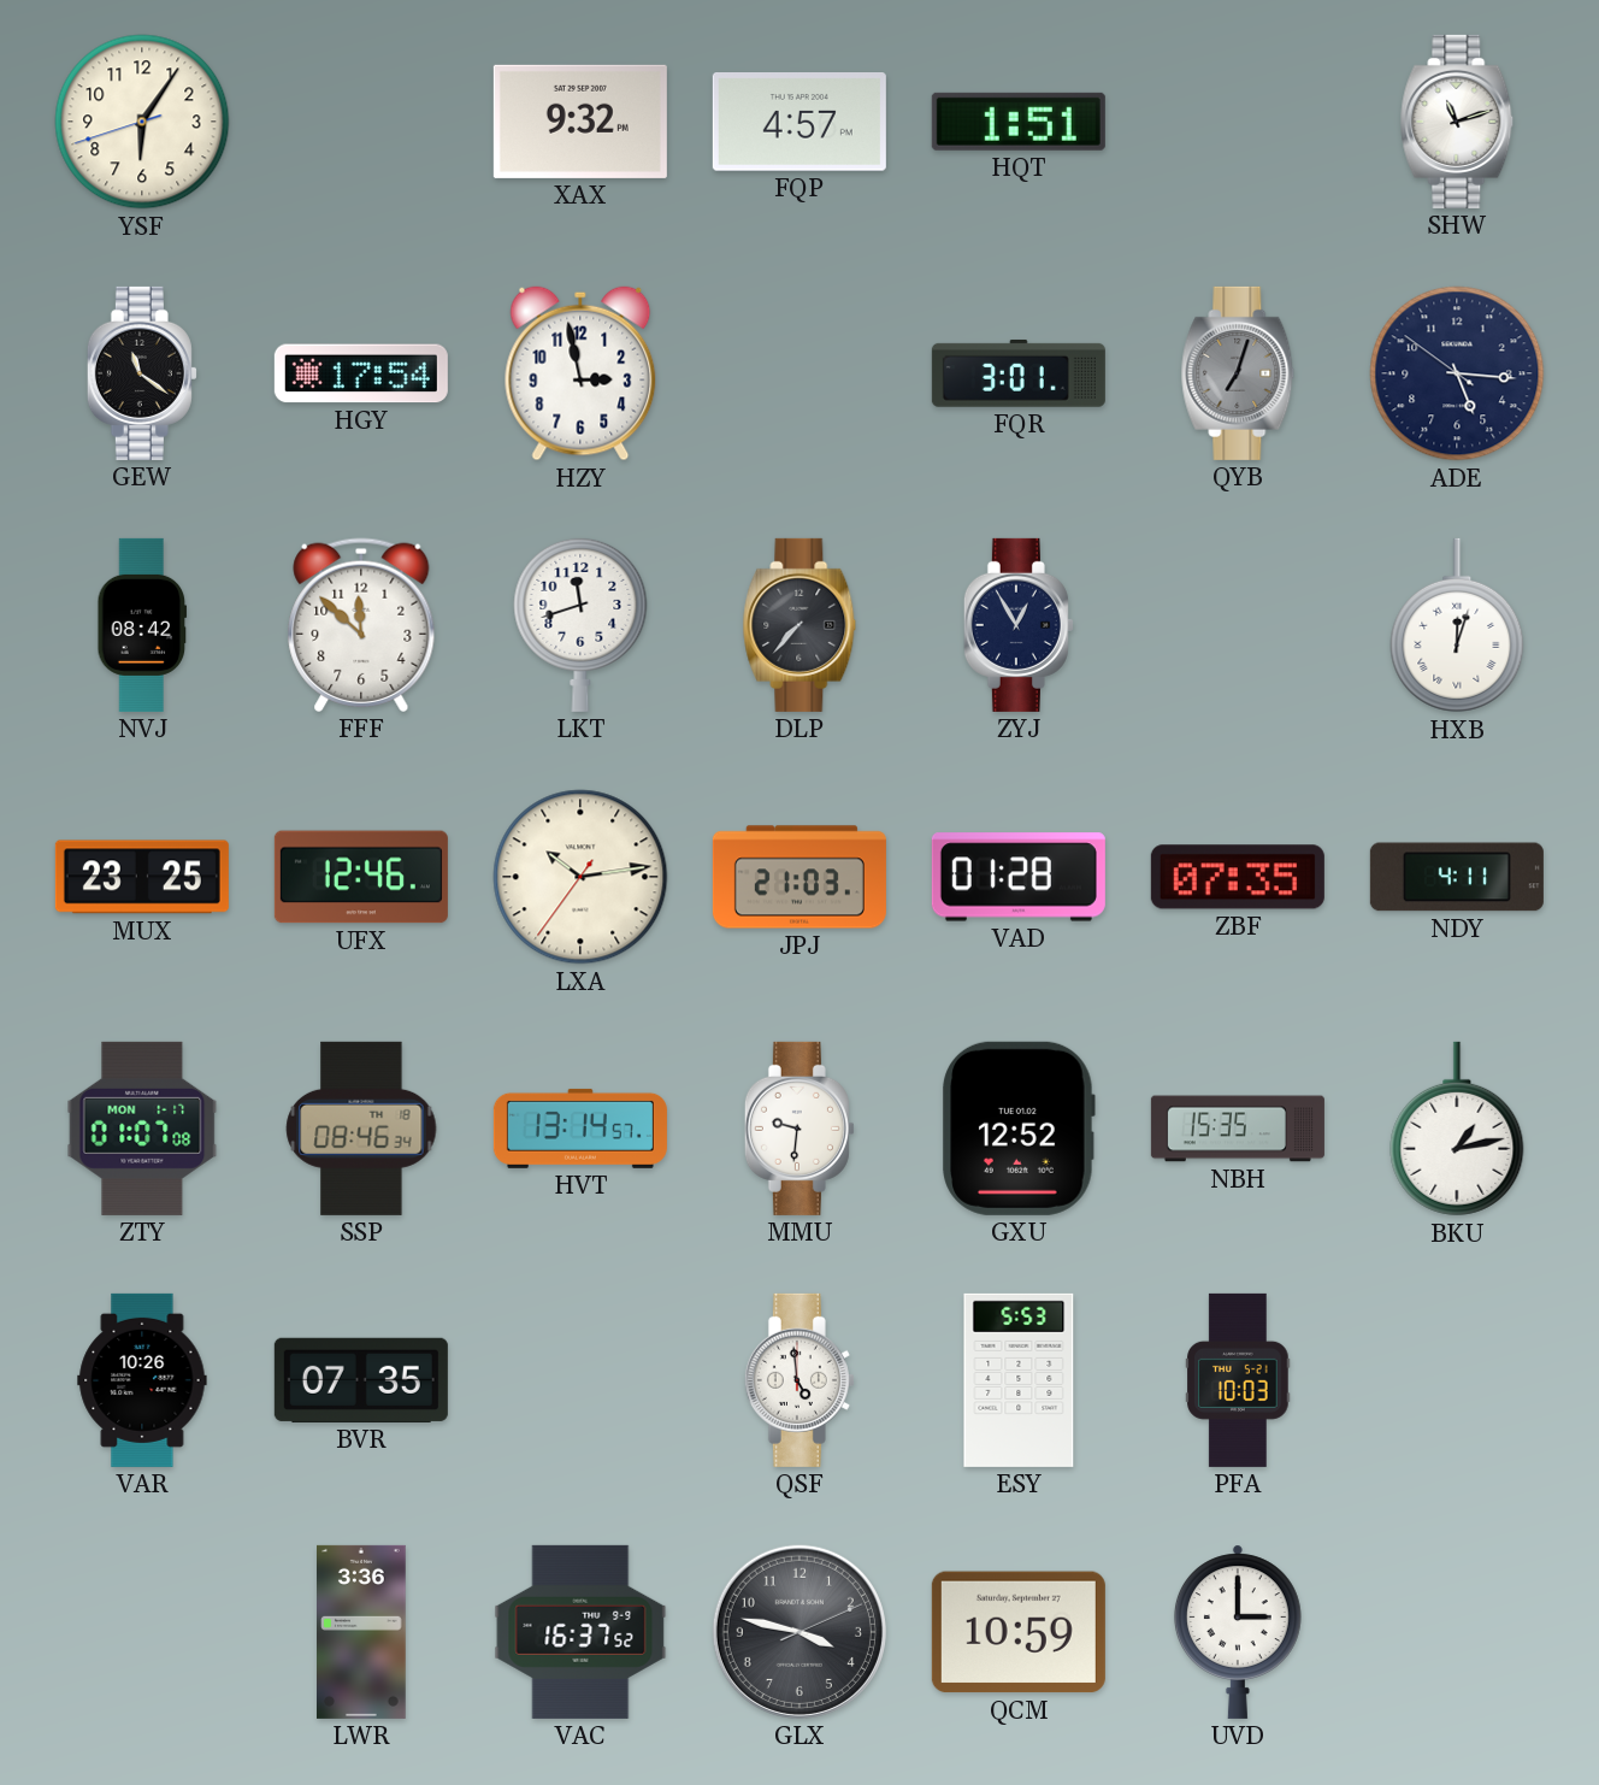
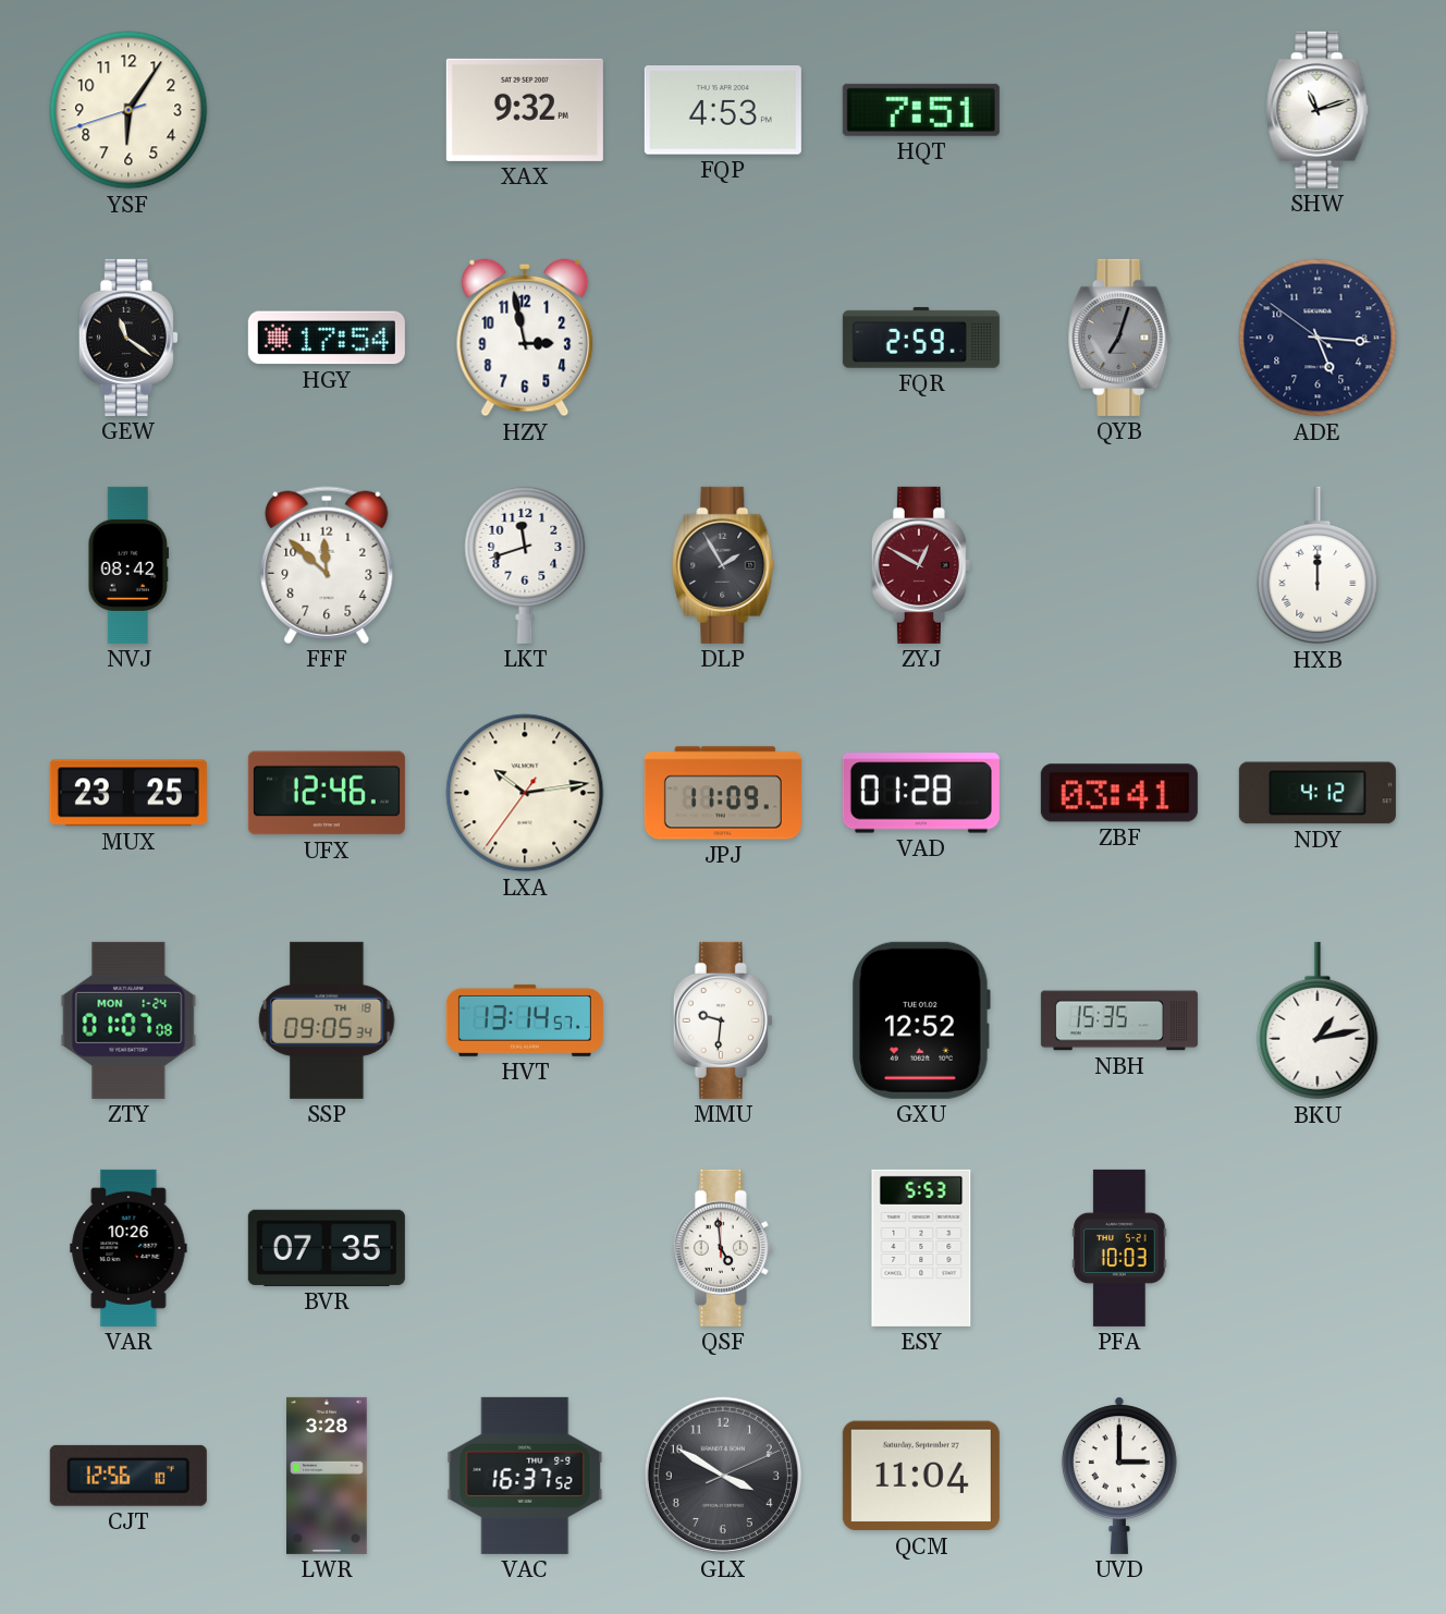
FQP: 4:57 -> 4:53 (723, 111)
HQT: 1:51 -> 7:51 (921, 110)
FQR: 3:01 -> 2:59 (921, 338)
DLP: 7:37 -> 1:55 (723, 565)
ZYJ: 12:55 -> 12:50 (921, 565)
ZYJ dial: navy -> burgundy (921, 565)
HXB: 12:03 -> 12:00 (1318, 565)
JPJ: 21:03 -> 11:09 (723, 793)
ZBF: 07:35 -> 03:41 (1119, 793)
NDY: 4:11 -> 4:12 (1318, 793)
ZTY date: MON 1-17 -> MON 1-24 (128, 1020)
SSP: 08:46 -> 09:05 (327, 1020)
CJT: none -> 12:56 (128, 1476)
LWR: 3:36 -> 3:28 (328, 1476)
GLX: 3:47 -> 3:50 (723, 1476)
QCM: 10:59 -> 11:04 (921, 1476)
